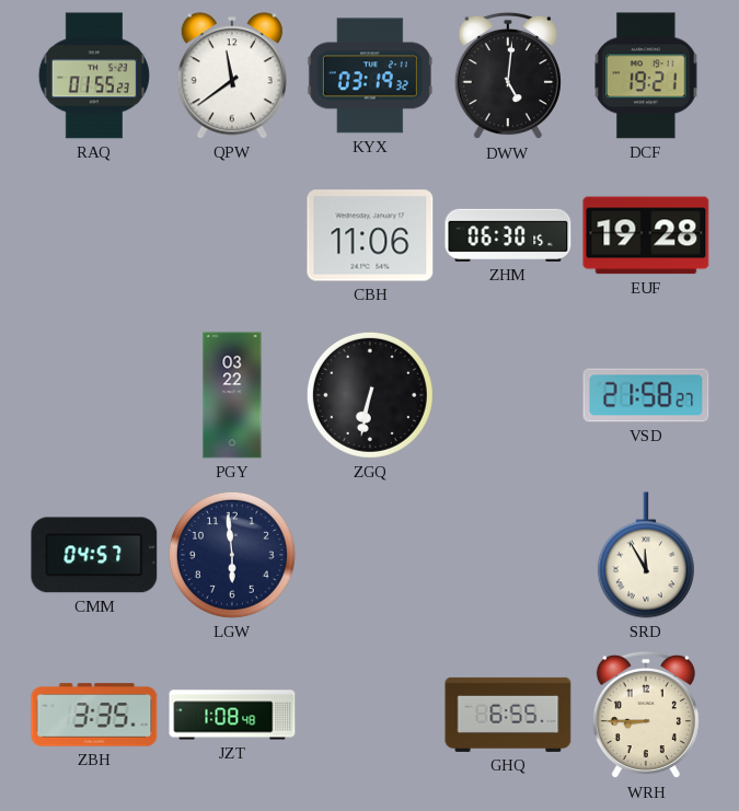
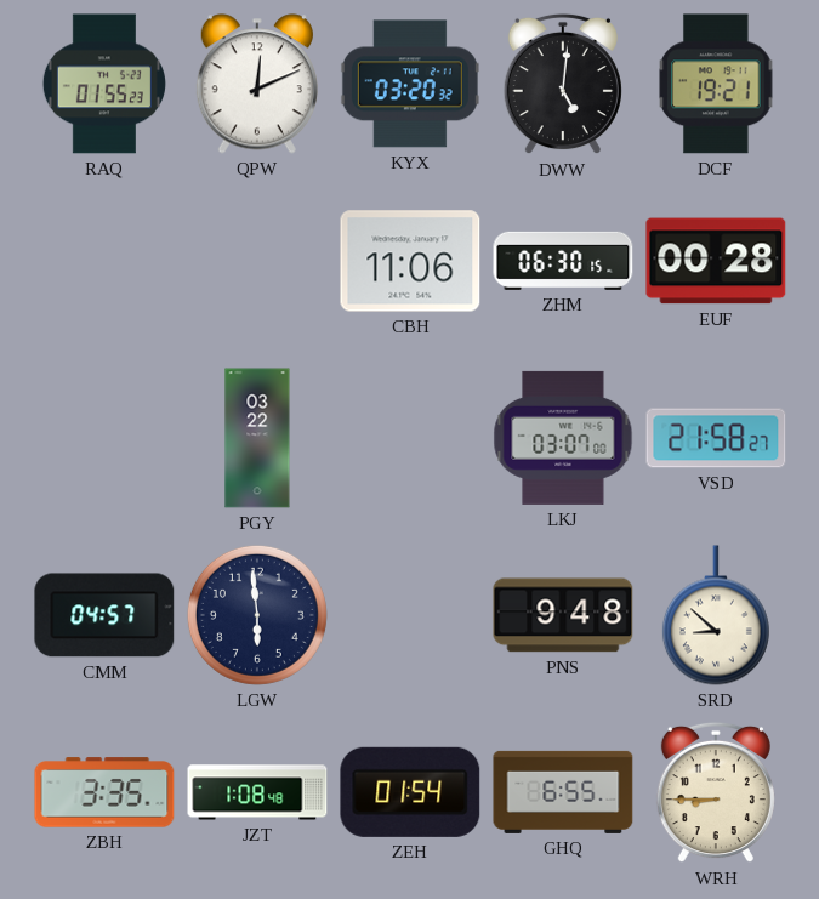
QPW: 11:39 -> 12:11 (257, 84)
KYX: 03:19 -> 03:20 (410, 84)
EUF: 19:28 -> 00:28 (716, 261)
ZGQ: 6:32 -> none (370, 395)
LKJ: none -> 03:07 (563, 438)
PNS: none -> 9:48 (563, 615)
SRD: 11:55 -> 8:52 (716, 615)
ZEH: none -> 01:54 (410, 792)
